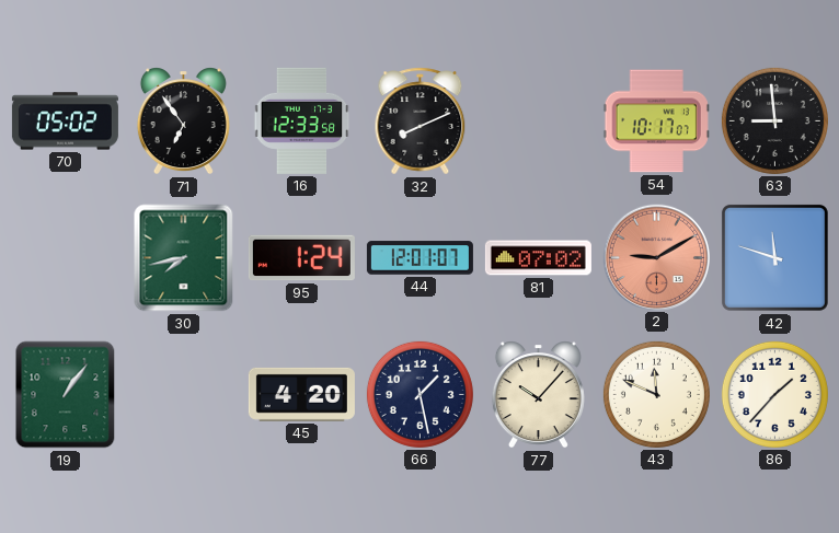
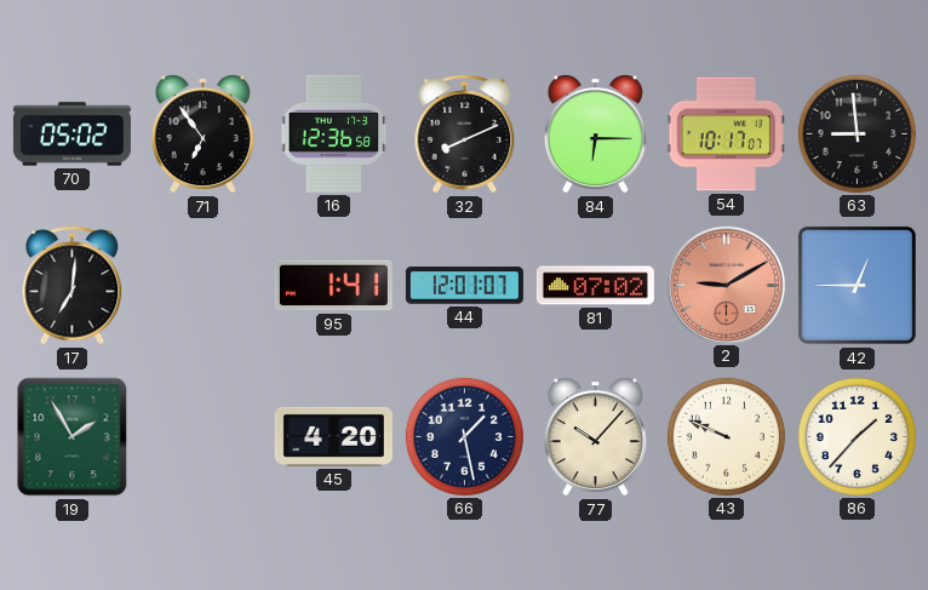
16: 12:33 -> 12:36 (334, 133)
84: none -> 6:15 (595, 134)
17: none -> 7:01 (73, 286)
30: 7:43 -> none (184, 258)
95: 1:24 -> 1:41 (333, 286)
42: 11:48 -> 12:45 (857, 285)
19: 1:06 -> 1:55 (73, 437)
43: 11:49 -> 9:49 (726, 436)
